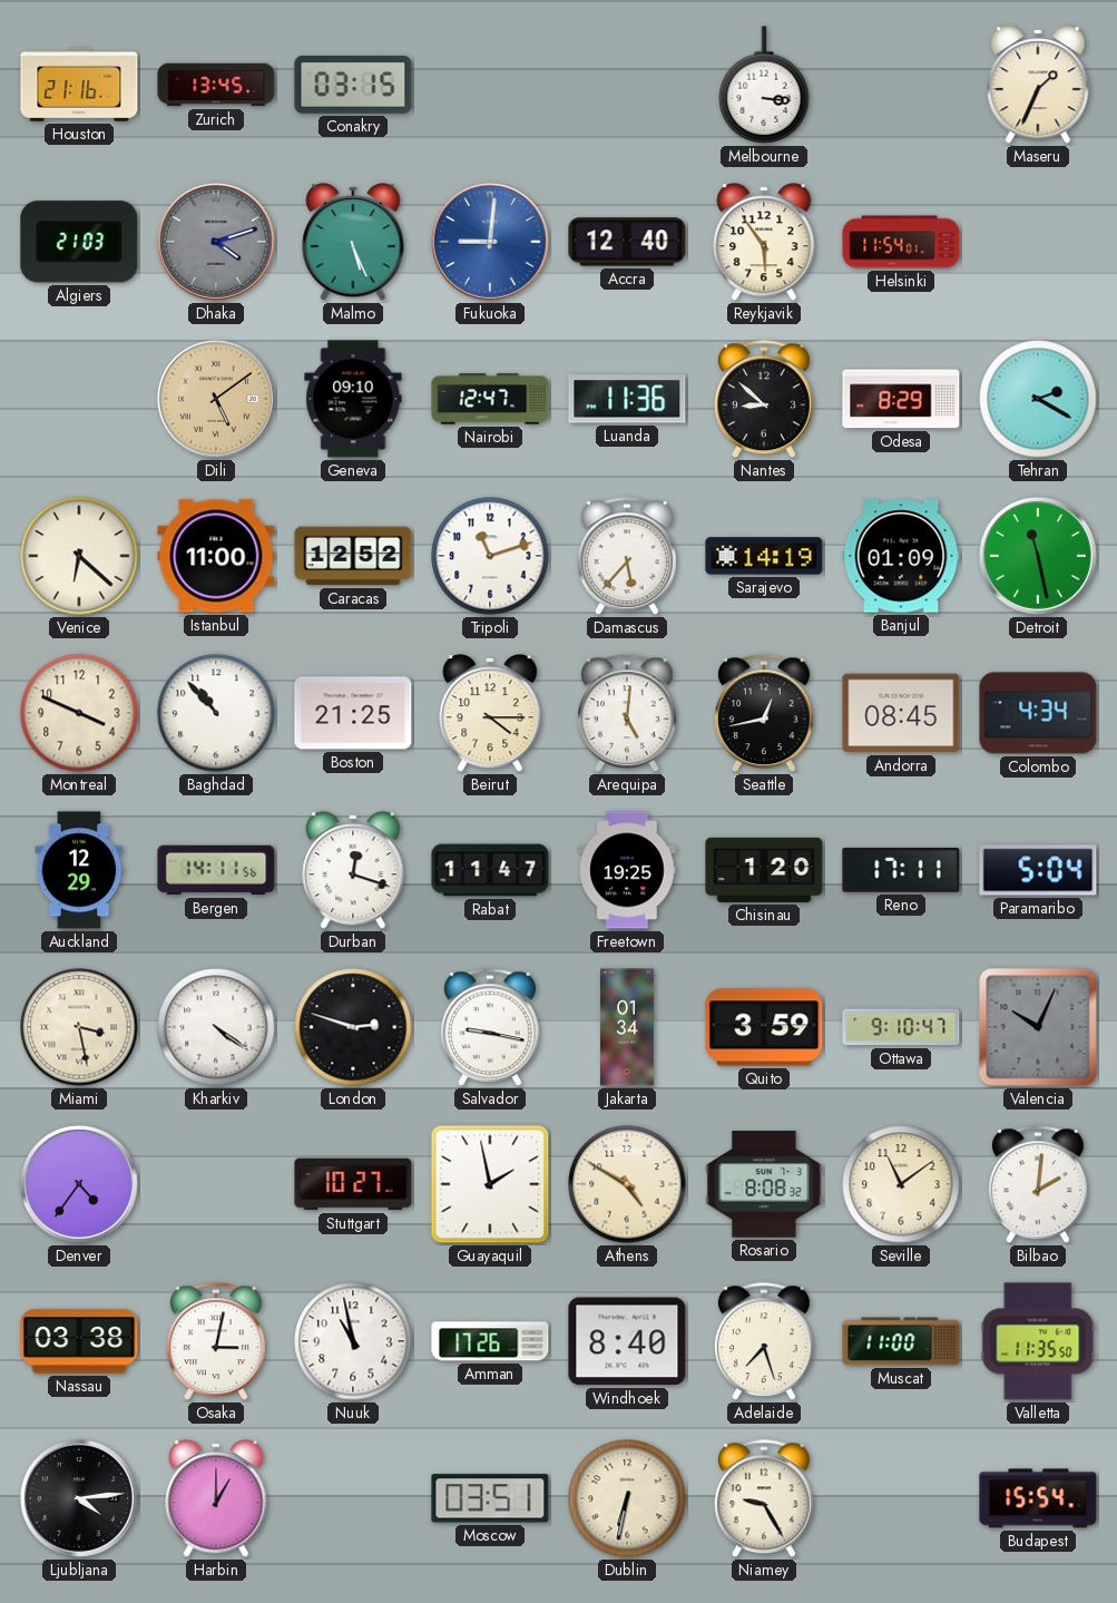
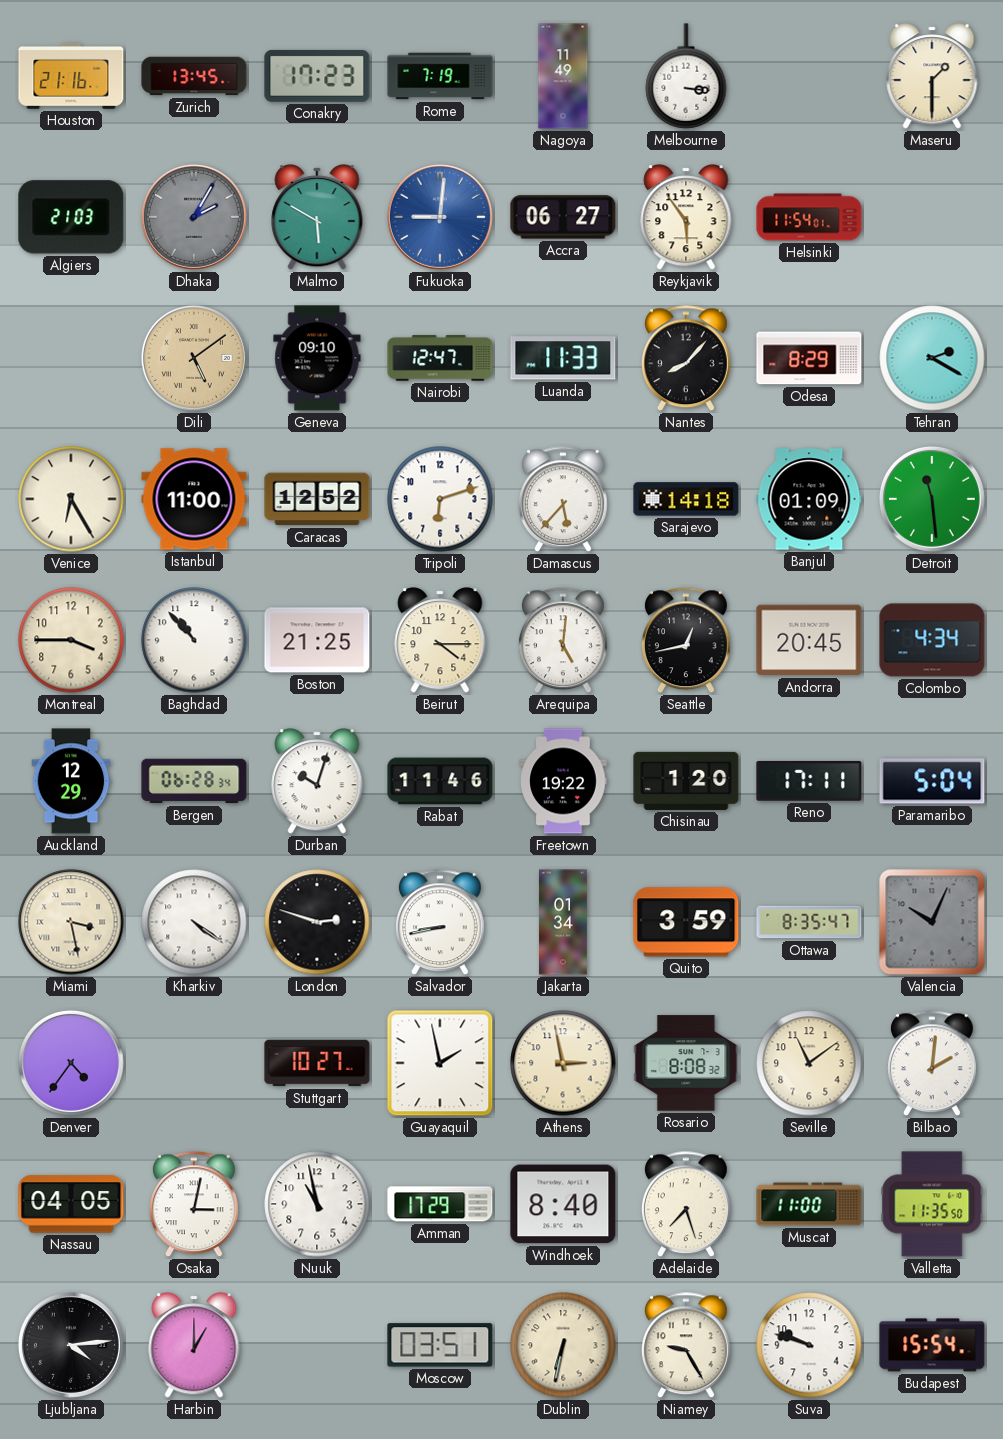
Conakry: 03:15 -> 17:23 (317, 76)
Rome: none -> 7:19 (440, 76)
Nagoya: none -> 11:49 (563, 76)
Maseru: 1:34 -> 1:30 (932, 76)
Dhaka: 4:12 -> 2:05 (194, 217)
Malmo: 5:26 -> 5:50 (317, 217)
Accra: 12:40 -> 06:27 (563, 217)
Luanda: 11:36 -> 11:33 (563, 358)
Nantes: 8:52 -> 8:07 (686, 359)
Venice: 6:22 -> 6:25 (71, 499)
Tripoli: 11:12 -> 6:12 (440, 499)
Sarajevo: 14:19 -> 14:18 (686, 499)
Detroit: 11:28 -> 11:29 (932, 499)
Montreal: 3:49 -> 3:45 (71, 640)
Andorra: 08:45 -> 20:45 (809, 640)
Bergen: 14:11 -> 06:28 (194, 781)
Durban: 12:18 -> 10:03 (317, 781)
Rabat: 11:47 -> 11:46 (440, 781)
Freetown: 19:25 -> 19:22 (563, 781)
Salvador: 9:17 -> 8:43 (440, 923)
Ottawa: 9:10 -> 8:35 (809, 922)
Athens: 4:50 -> 2:58 (563, 1063)
Nassau: 03:38 -> 04:05 (71, 1204)
Amman: 17:26 -> 17:29 (440, 1204)
Suva: none -> 9:48 (809, 1345)
